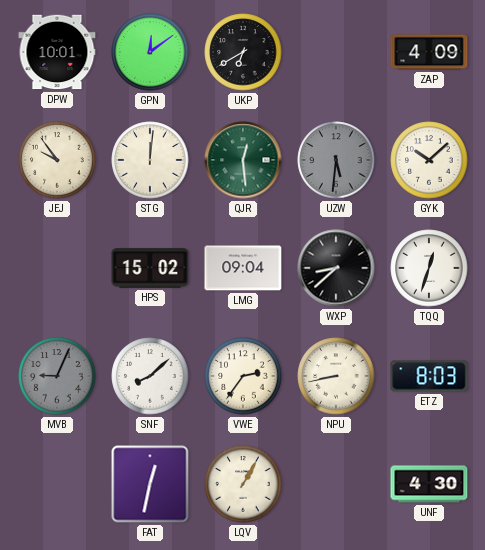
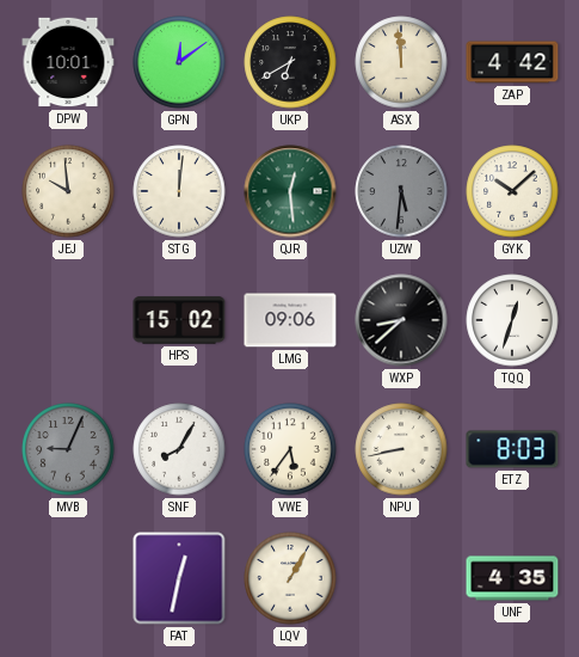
ASX: none -> 11:59 (401, 62)
ZAP: 4:09 -> 4:42 (512, 62)
JEJ: 9:54 -> 9:59 (68, 191)
LMG: 09:04 -> 09:06 (290, 320)
SNF: 8:08 -> 8:05 (179, 449)
VWE: 2:36 -> 5:36 (290, 449)
UNF: 4:30 -> 4:35 (512, 578)
